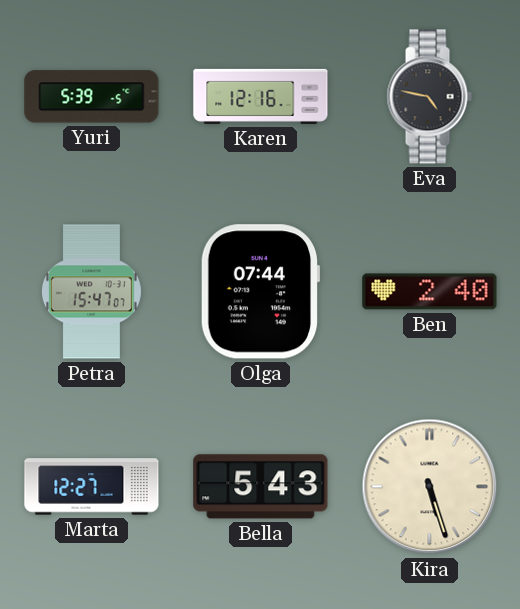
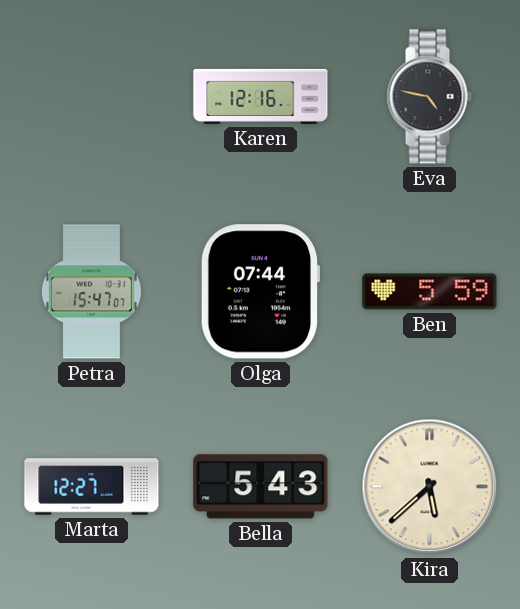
Yuri: 5:39 -> none (92, 97)
Ben: 2:40 -> 5:59 (430, 292)
Kira: 5:27 -> 5:38 (430, 487)
